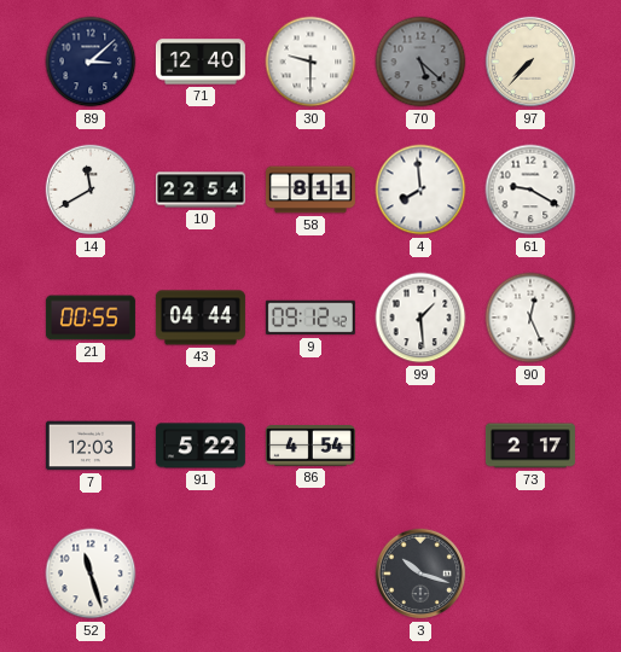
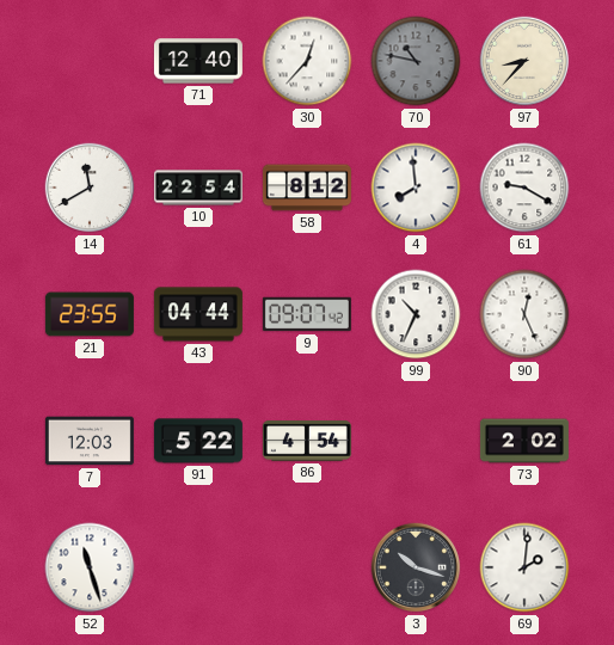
89: 3:08 -> none (91, 62)
30: 9:30 -> 12:37 (307, 61)
70: 5:22 -> 10:47 (416, 61)
97: 7:37 -> 8:37 (524, 61)
58: 8:11 -> 8:12 (307, 188)
21: 00:55 -> 23:55 (90, 314)
9: 09:12 -> 09:07 (307, 314)
99: 1:29 -> 10:34 (416, 314)
73: 2:17 -> 2:02 (524, 441)
69: none -> 2:01 (524, 567)
